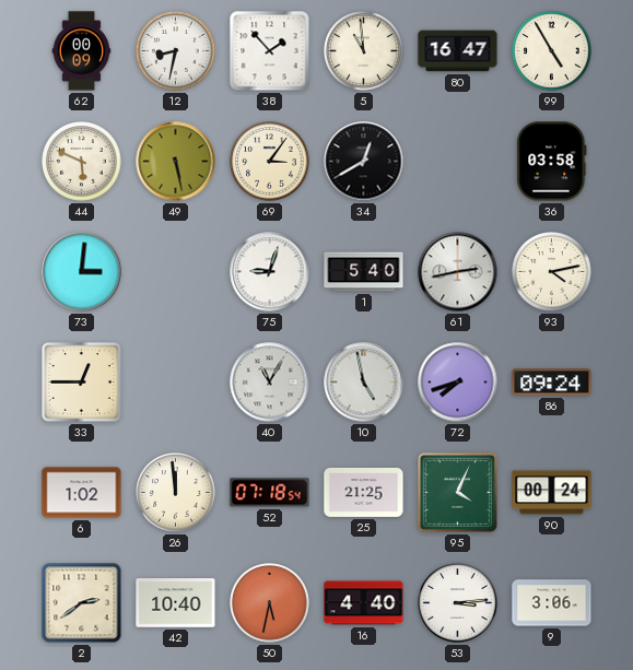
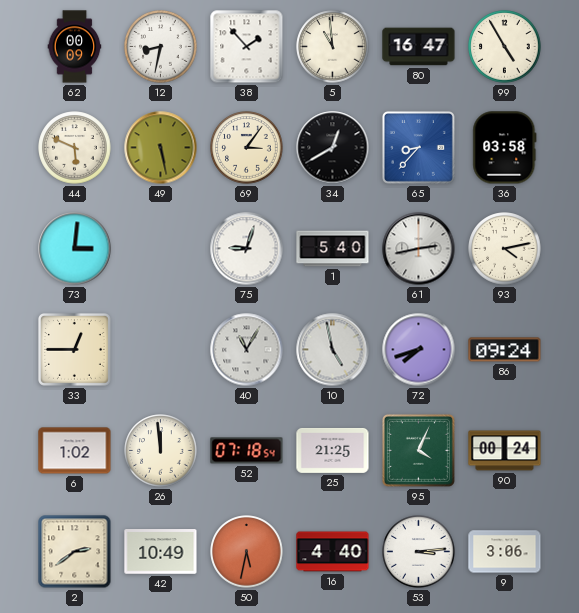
65: none -> 8:37 (418, 147)
42: 10:40 -> 10:49 (161, 552)
